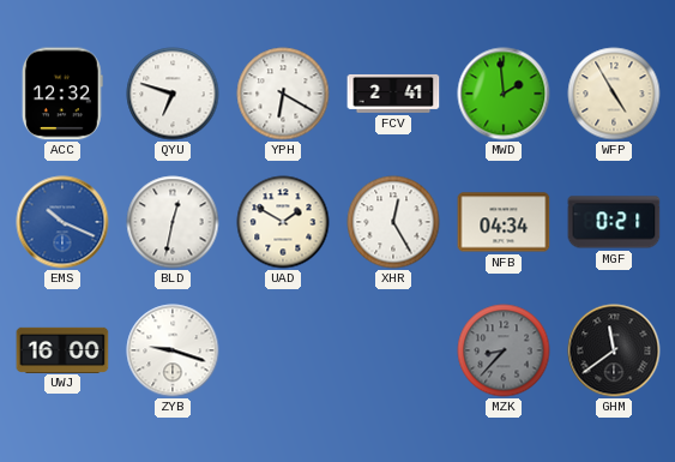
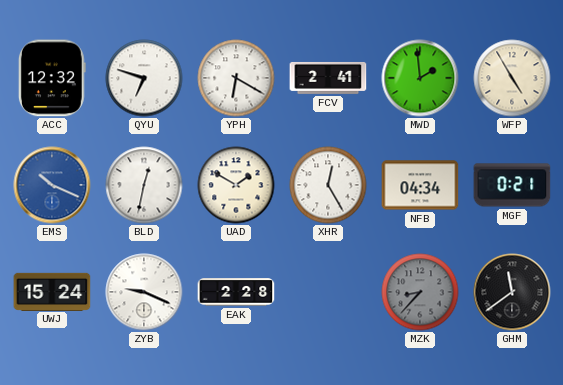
UWJ: 16:00 -> 15:24 (52, 291)
ZYB: 9:18 -> 9:19 (144, 292)
EAK: none -> 2:28 (236, 292)
